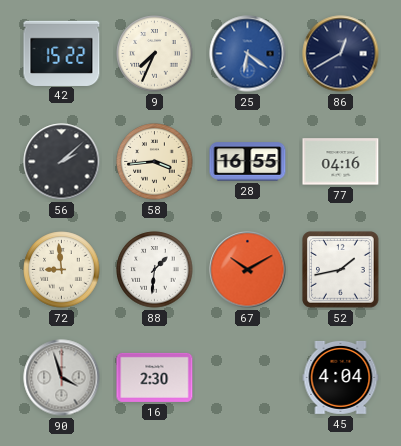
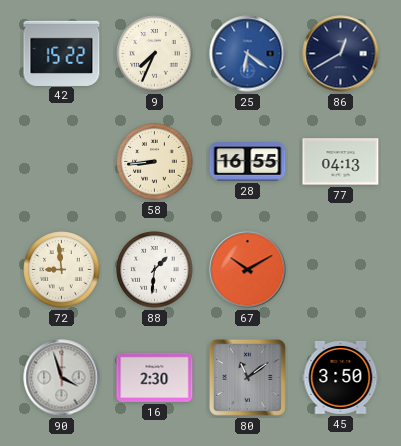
56: 2:08 -> none (62, 162)
58: 3:44 -> 8:44 (155, 162)
77: 04:16 -> 04:13 (341, 162)
52: 1:43 -> none (341, 270)
80: none -> 11:09 (247, 377)
45: 4:04 -> 3:50 (341, 377)
